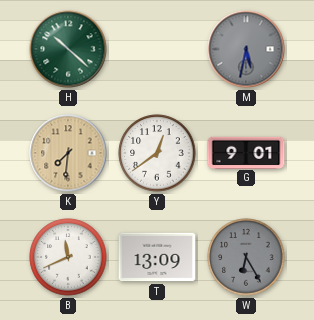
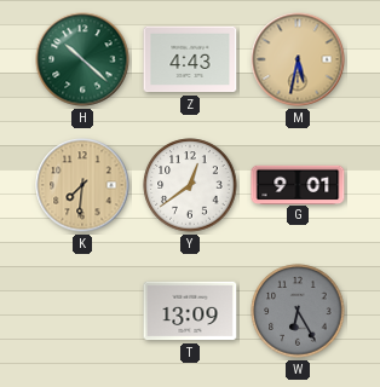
Z: none -> 4:43 (190, 59)
M dial: grey -> champagne (298, 59)
B: 11:41 -> none (68, 257)
